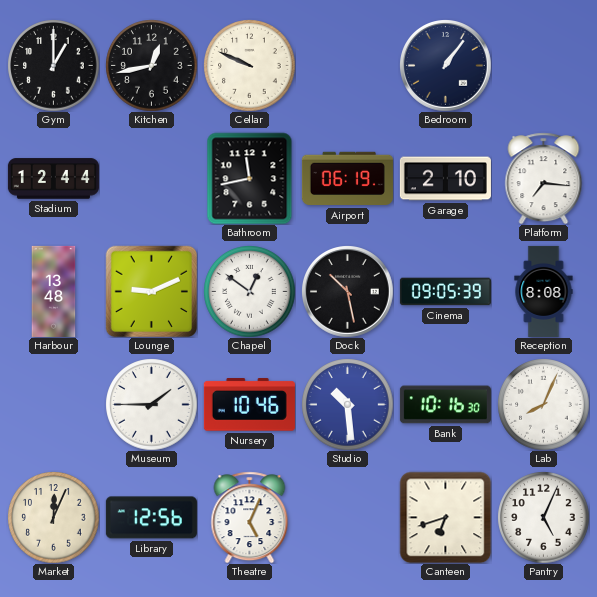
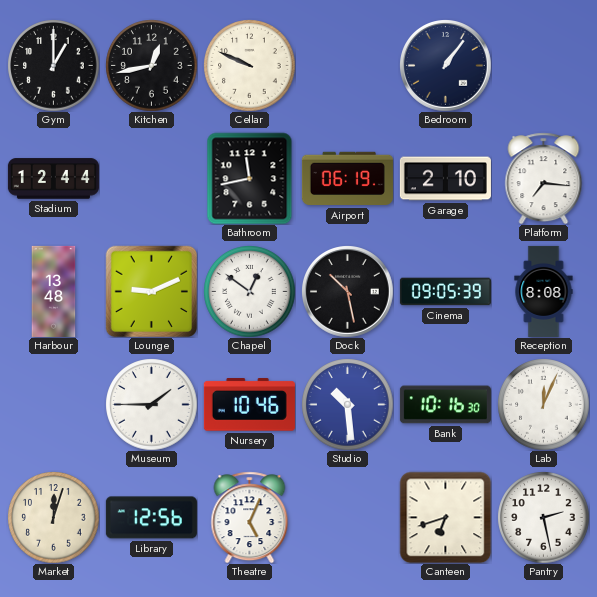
Lab: 8:04 -> 12:04 (543, 404)
Market: 12:04 -> 12:03 (53, 517)
Pantry: 5:04 -> 2:28 (543, 517)
